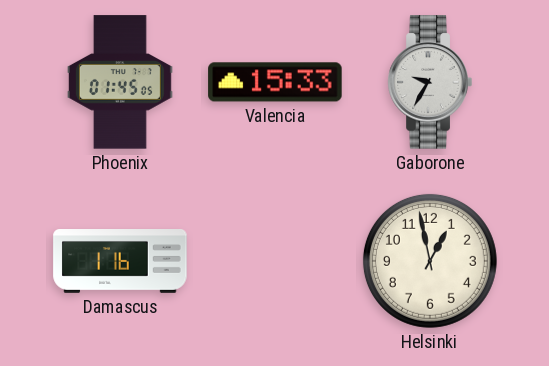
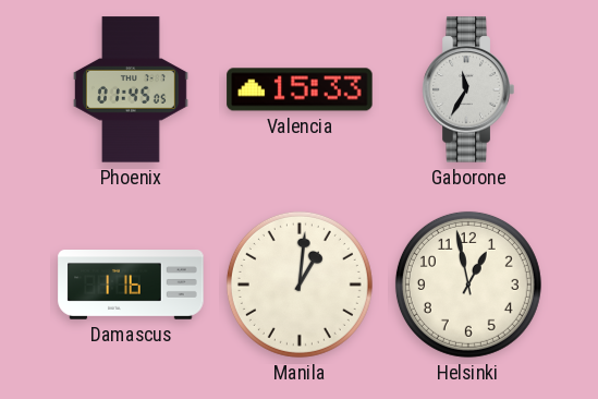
Gaborone: 9:35 -> 11:35 (468, 89)
Manila: none -> 1:01 (300, 285)
